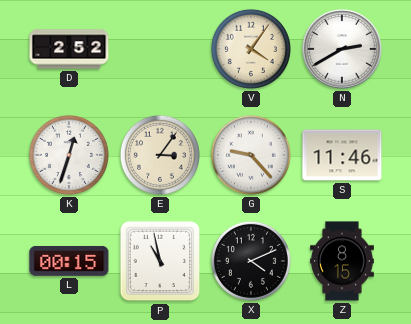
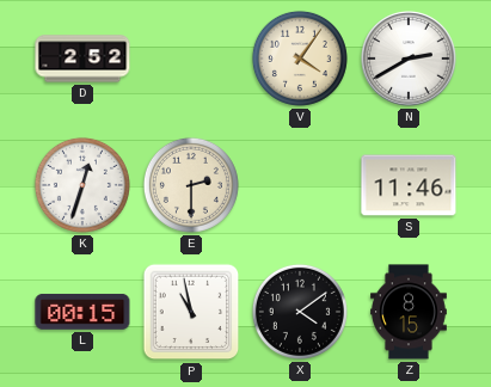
E: 3:06 -> 2:30 (191, 185)
G: 9:23 -> none (251, 155)
X: 4:11 -> 4:09 (300, 312)
